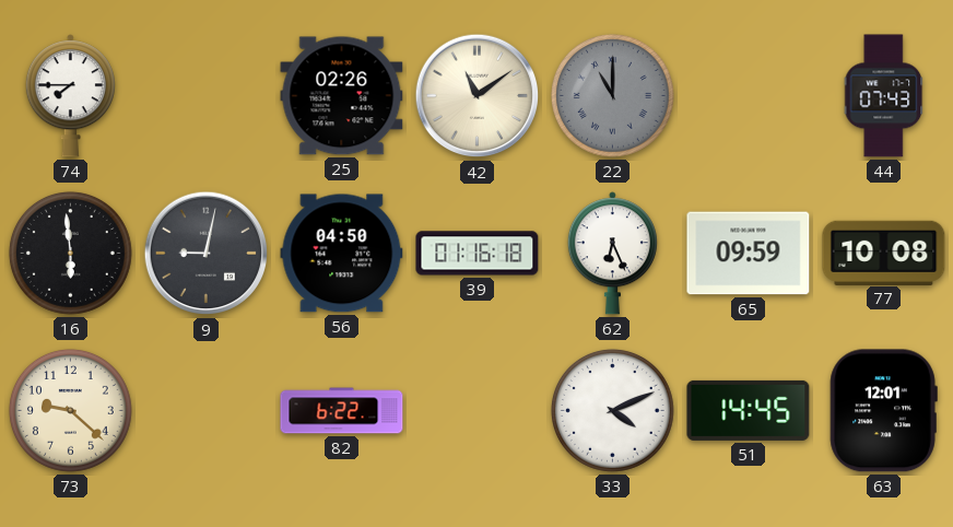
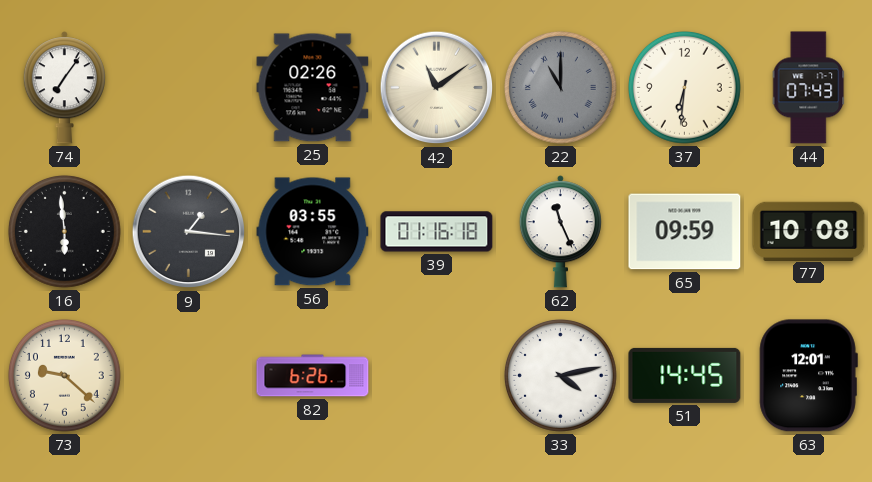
74: 7:45 -> 7:06 (64, 88)
37: none -> 6:31 (684, 87)
9: 9:02 -> 1:16 (189, 232)
56: 04:50 -> 03:55 (313, 232)
62: 6:26 -> 11:26 (560, 232)
82: 6:22 -> 6:26 (313, 376)
33: 4:11 -> 4:13 (560, 375)
